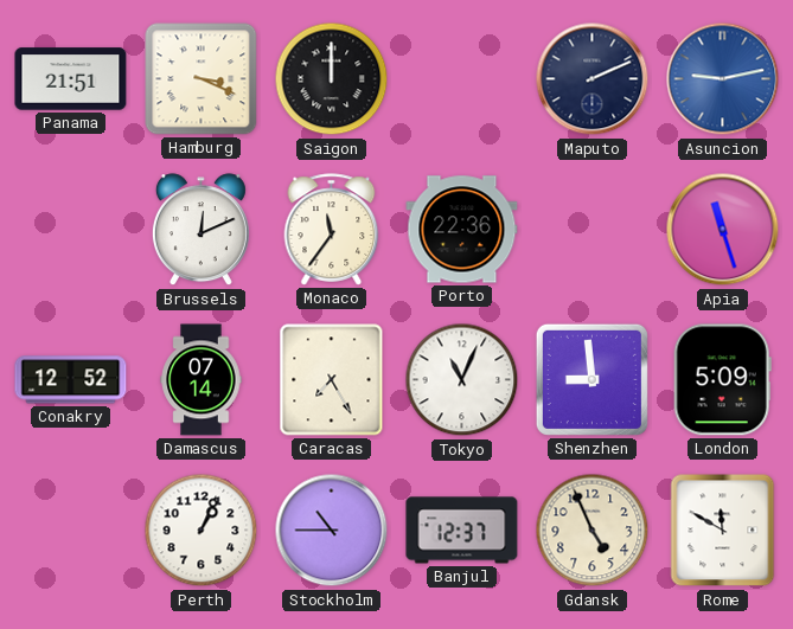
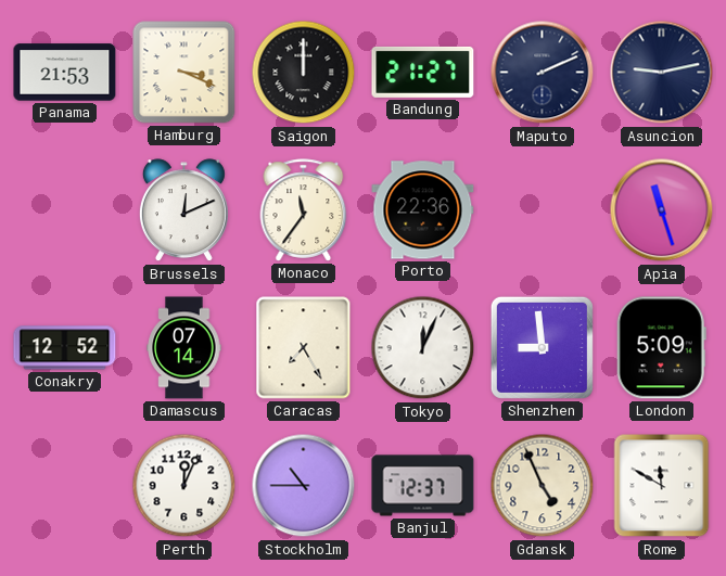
Panama: 21:51 -> 21:53 (65, 73)
Bandung: none -> 21:27 (423, 72)
Asuncion dial: blue -> navy (662, 73)
Tokyo: 11:04 -> 12:04 (423, 348)
Perth: 1:04 -> 12:04 (184, 486)
